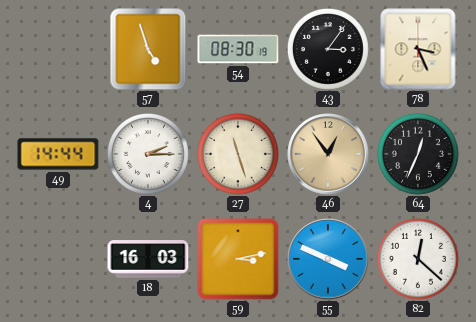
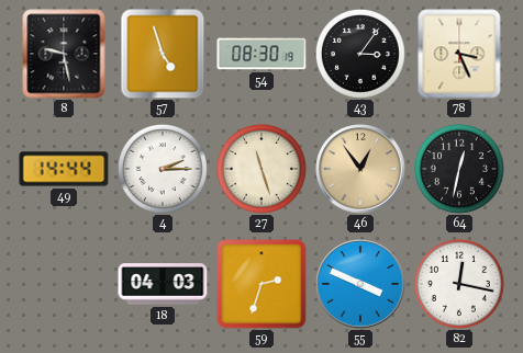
8: none -> 9:28 (64, 54)
64: 12:34 -> 12:32 (459, 169)
18: 16:03 -> 04:03 (163, 284)
59: 3:13 -> 2:33 (261, 284)
82: 12:22 -> 12:17 (459, 284)
